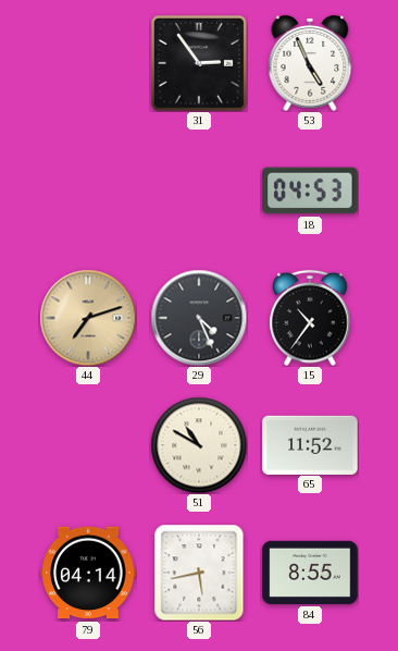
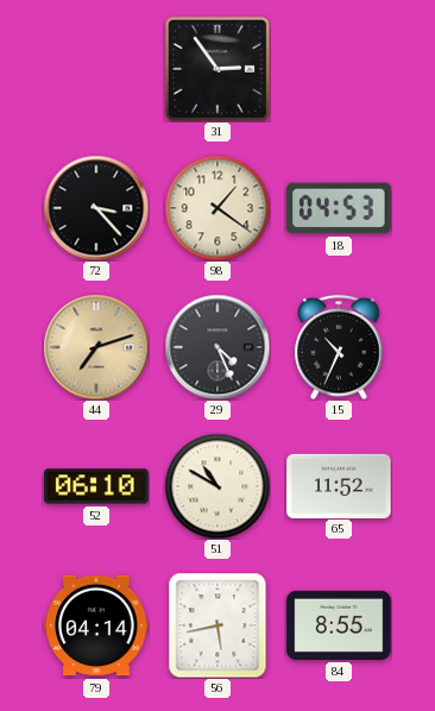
53: 4:56 -> none (310, 64)
72: none -> 3:23 (96, 208)
98: none -> 1:21 (218, 208)
15: 10:36 -> 10:34 (339, 347)
52: none -> 06:10 (96, 486)
